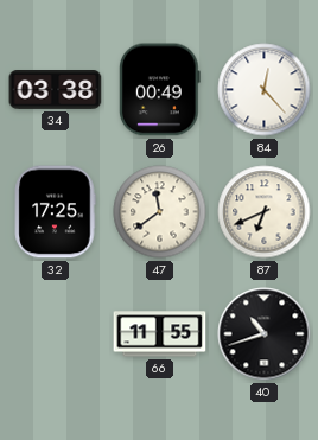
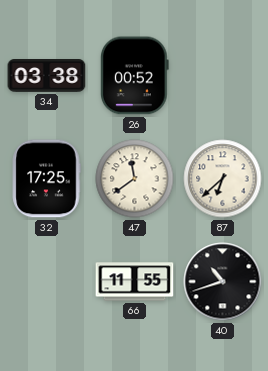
26: 00:49 -> 00:52 (134, 76)
84: 12:23 -> none (265, 90)
87: 6:41 -> 6:38 (223, 179)
